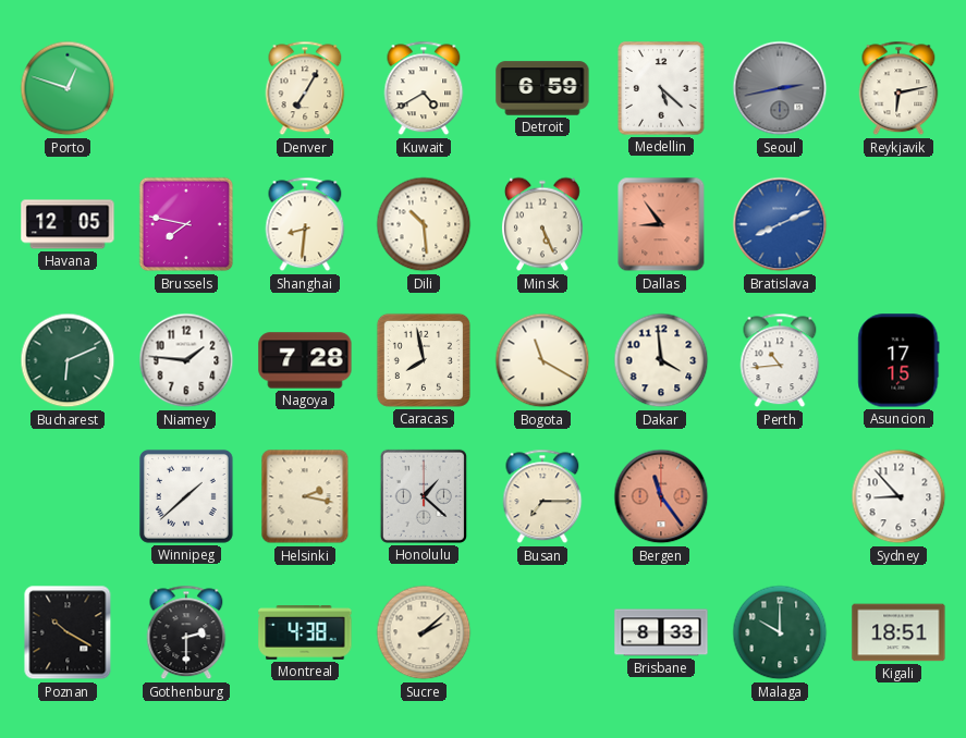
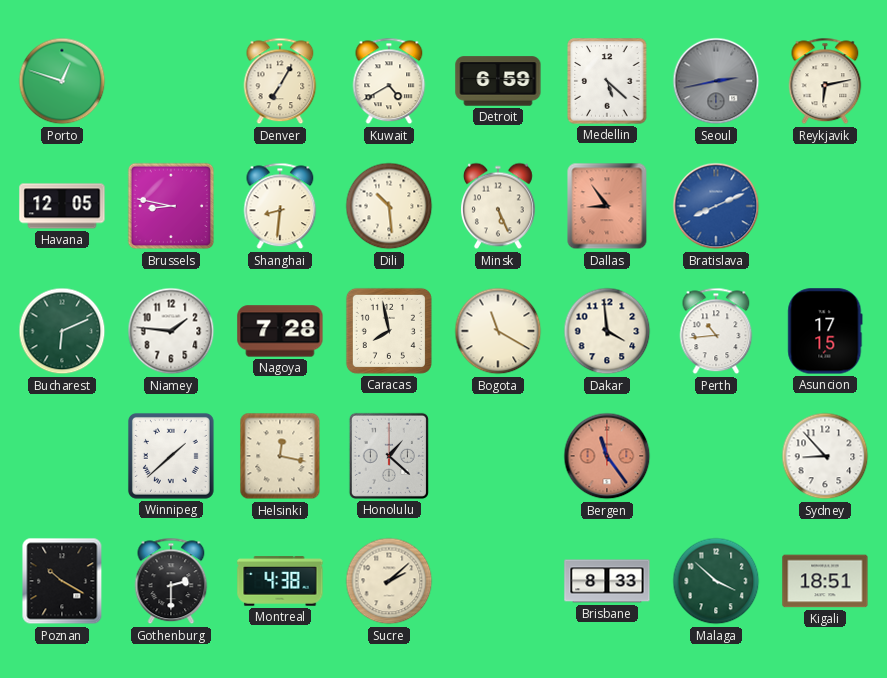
Brussels: 7:47 -> 8:47 (171, 206)
Helsinki: 2:17 -> 12:17 (280, 456)
Busan: 7:15 -> none (542, 496)
Malaga: 10:00 -> 3:52 (716, 581)
